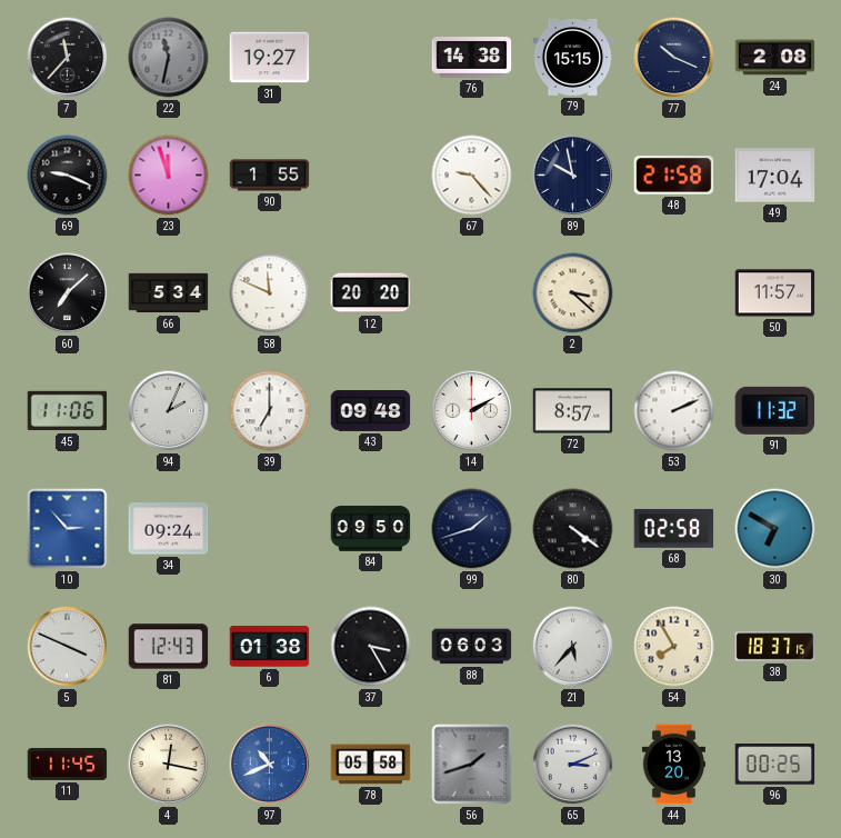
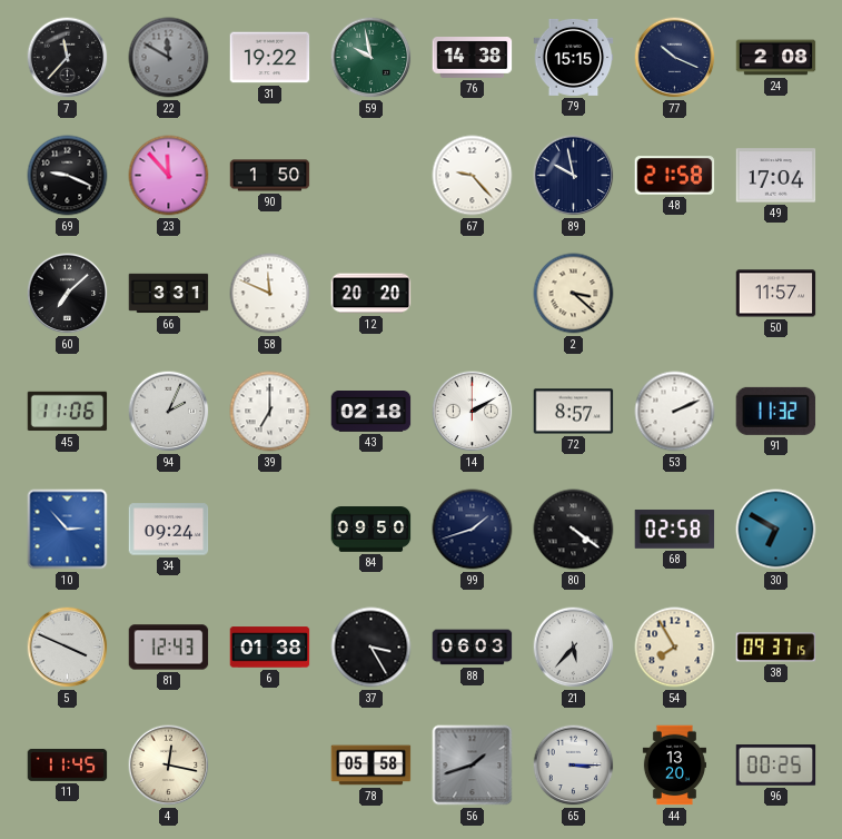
22: 11:32 -> 11:50 (169, 58)
31: 19:27 -> 19:22 (270, 58)
59: none -> 9:58 (372, 58)
23: 11:57 -> 11:53 (169, 176)
90: 1:55 -> 1:50 (270, 176)
66: 5:34 -> 3:31 (169, 294)
43: 09:48 -> 02:18 (372, 412)
38: 18:37 -> 09:37 (776, 648)
97: 10:41 -> none (270, 765)
65: 3:11 -> 3:15 (574, 766)
